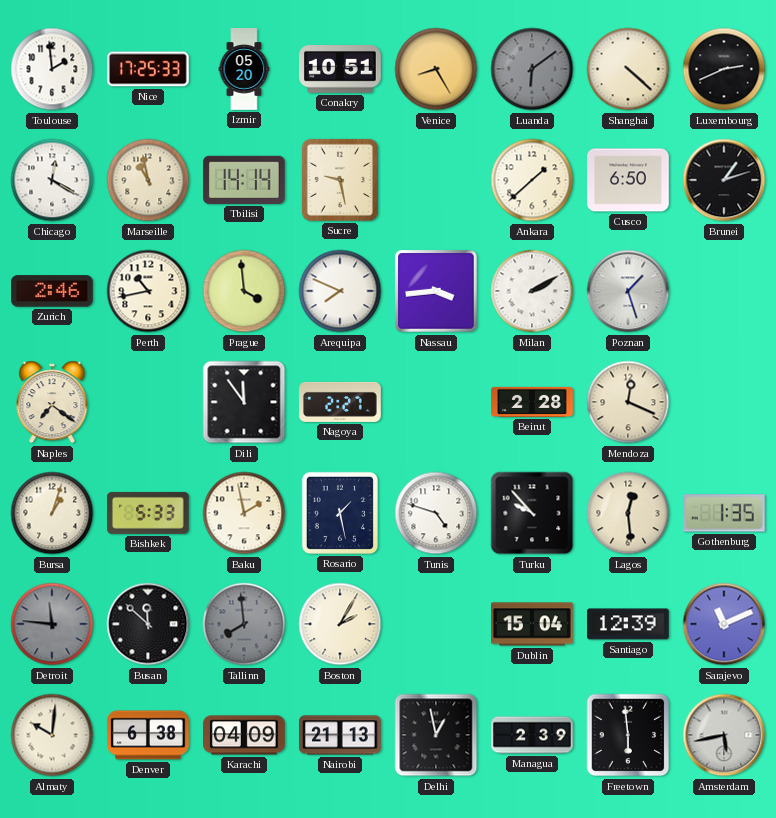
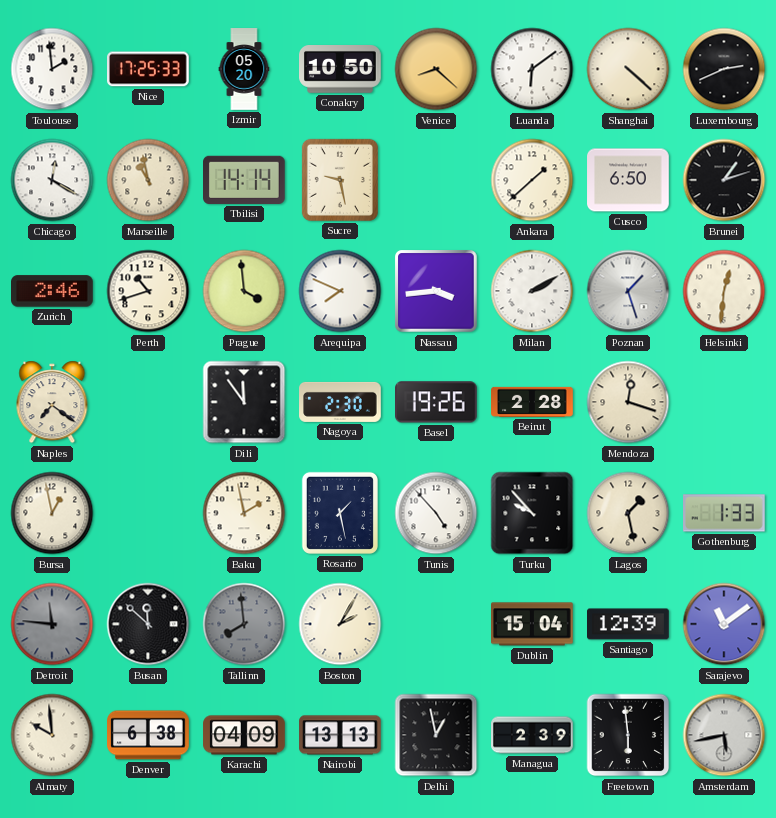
Conakry: 10:51 -> 10:50 (341, 70)
Venice: 8:25 -> 8:22 (436, 69)
Luanda dial: grey -> white (532, 69)
Perth: 10:43 -> 10:42 (148, 291)
Helsinki: none -> 12:31 (724, 291)
Nagoya: 2:27 -> 2:30 (340, 402)
Basel: none -> 19:26 (437, 402)
Mendoza: 12:19 -> 12:18 (628, 402)
Bursa: 1:03 -> 12:58 (52, 513)
Bishkek: 5:33 -> none (149, 513)
Tunis: 4:48 -> 4:53 (436, 513)
Lagos: 12:29 -> 1:28 (628, 513)
Gothenburg: 1:35 -> 1:33 (725, 513)
Sarajevo: 11:11 -> 11:09 (724, 624)
Almaty: 10:01 -> 9:59 (52, 735)
Nairobi: 21:13 -> 13:13 (340, 735)
